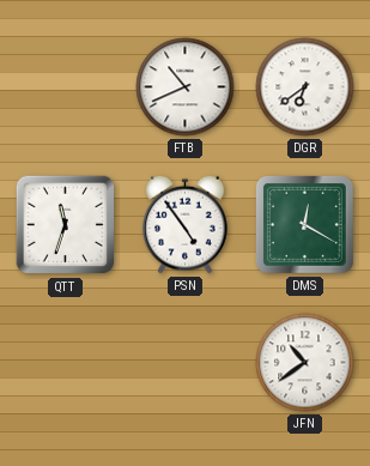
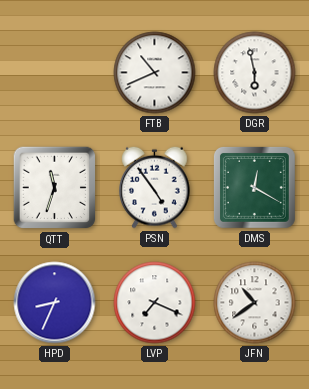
DGR: 6:39 -> 5:58 (255, 73)
HPD: none -> 8:34 (55, 303)
LVP: none -> 7:19 (155, 303)
